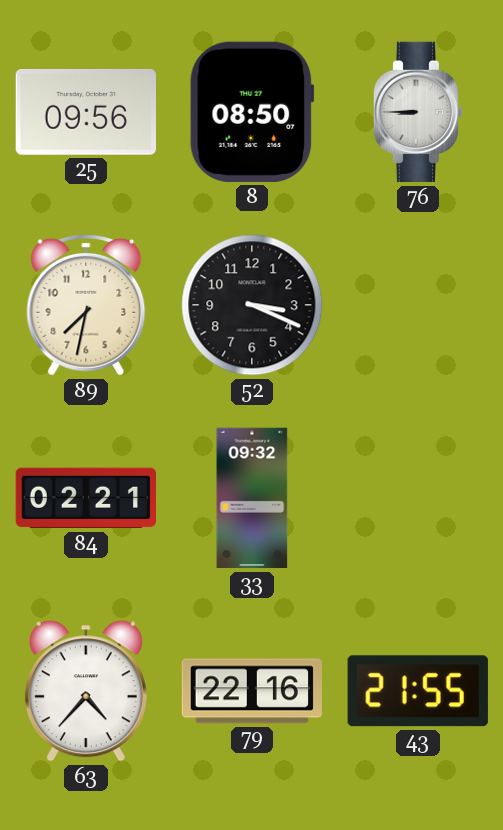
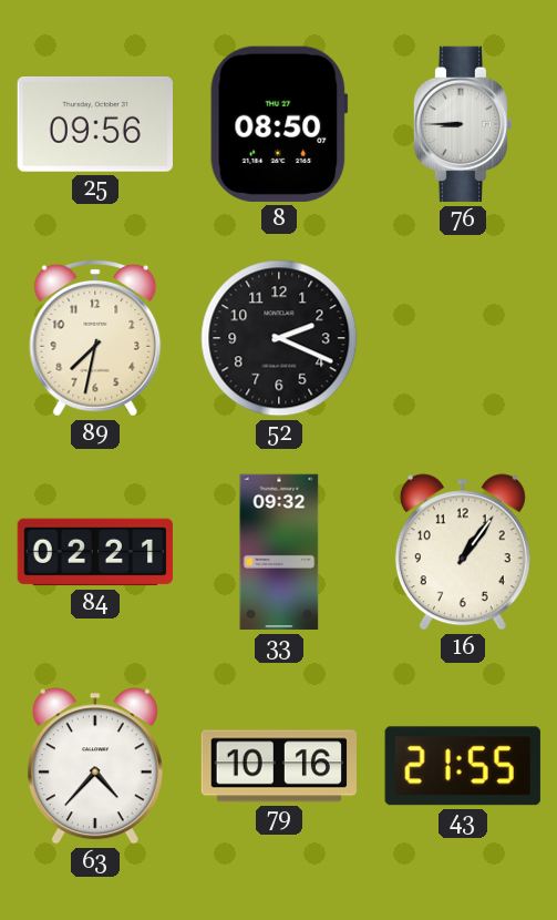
52: 3:19 -> 2:19 (279, 338)
16: none -> 1:06 (463, 552)
79: 22:16 -> 10:16 (278, 766)
